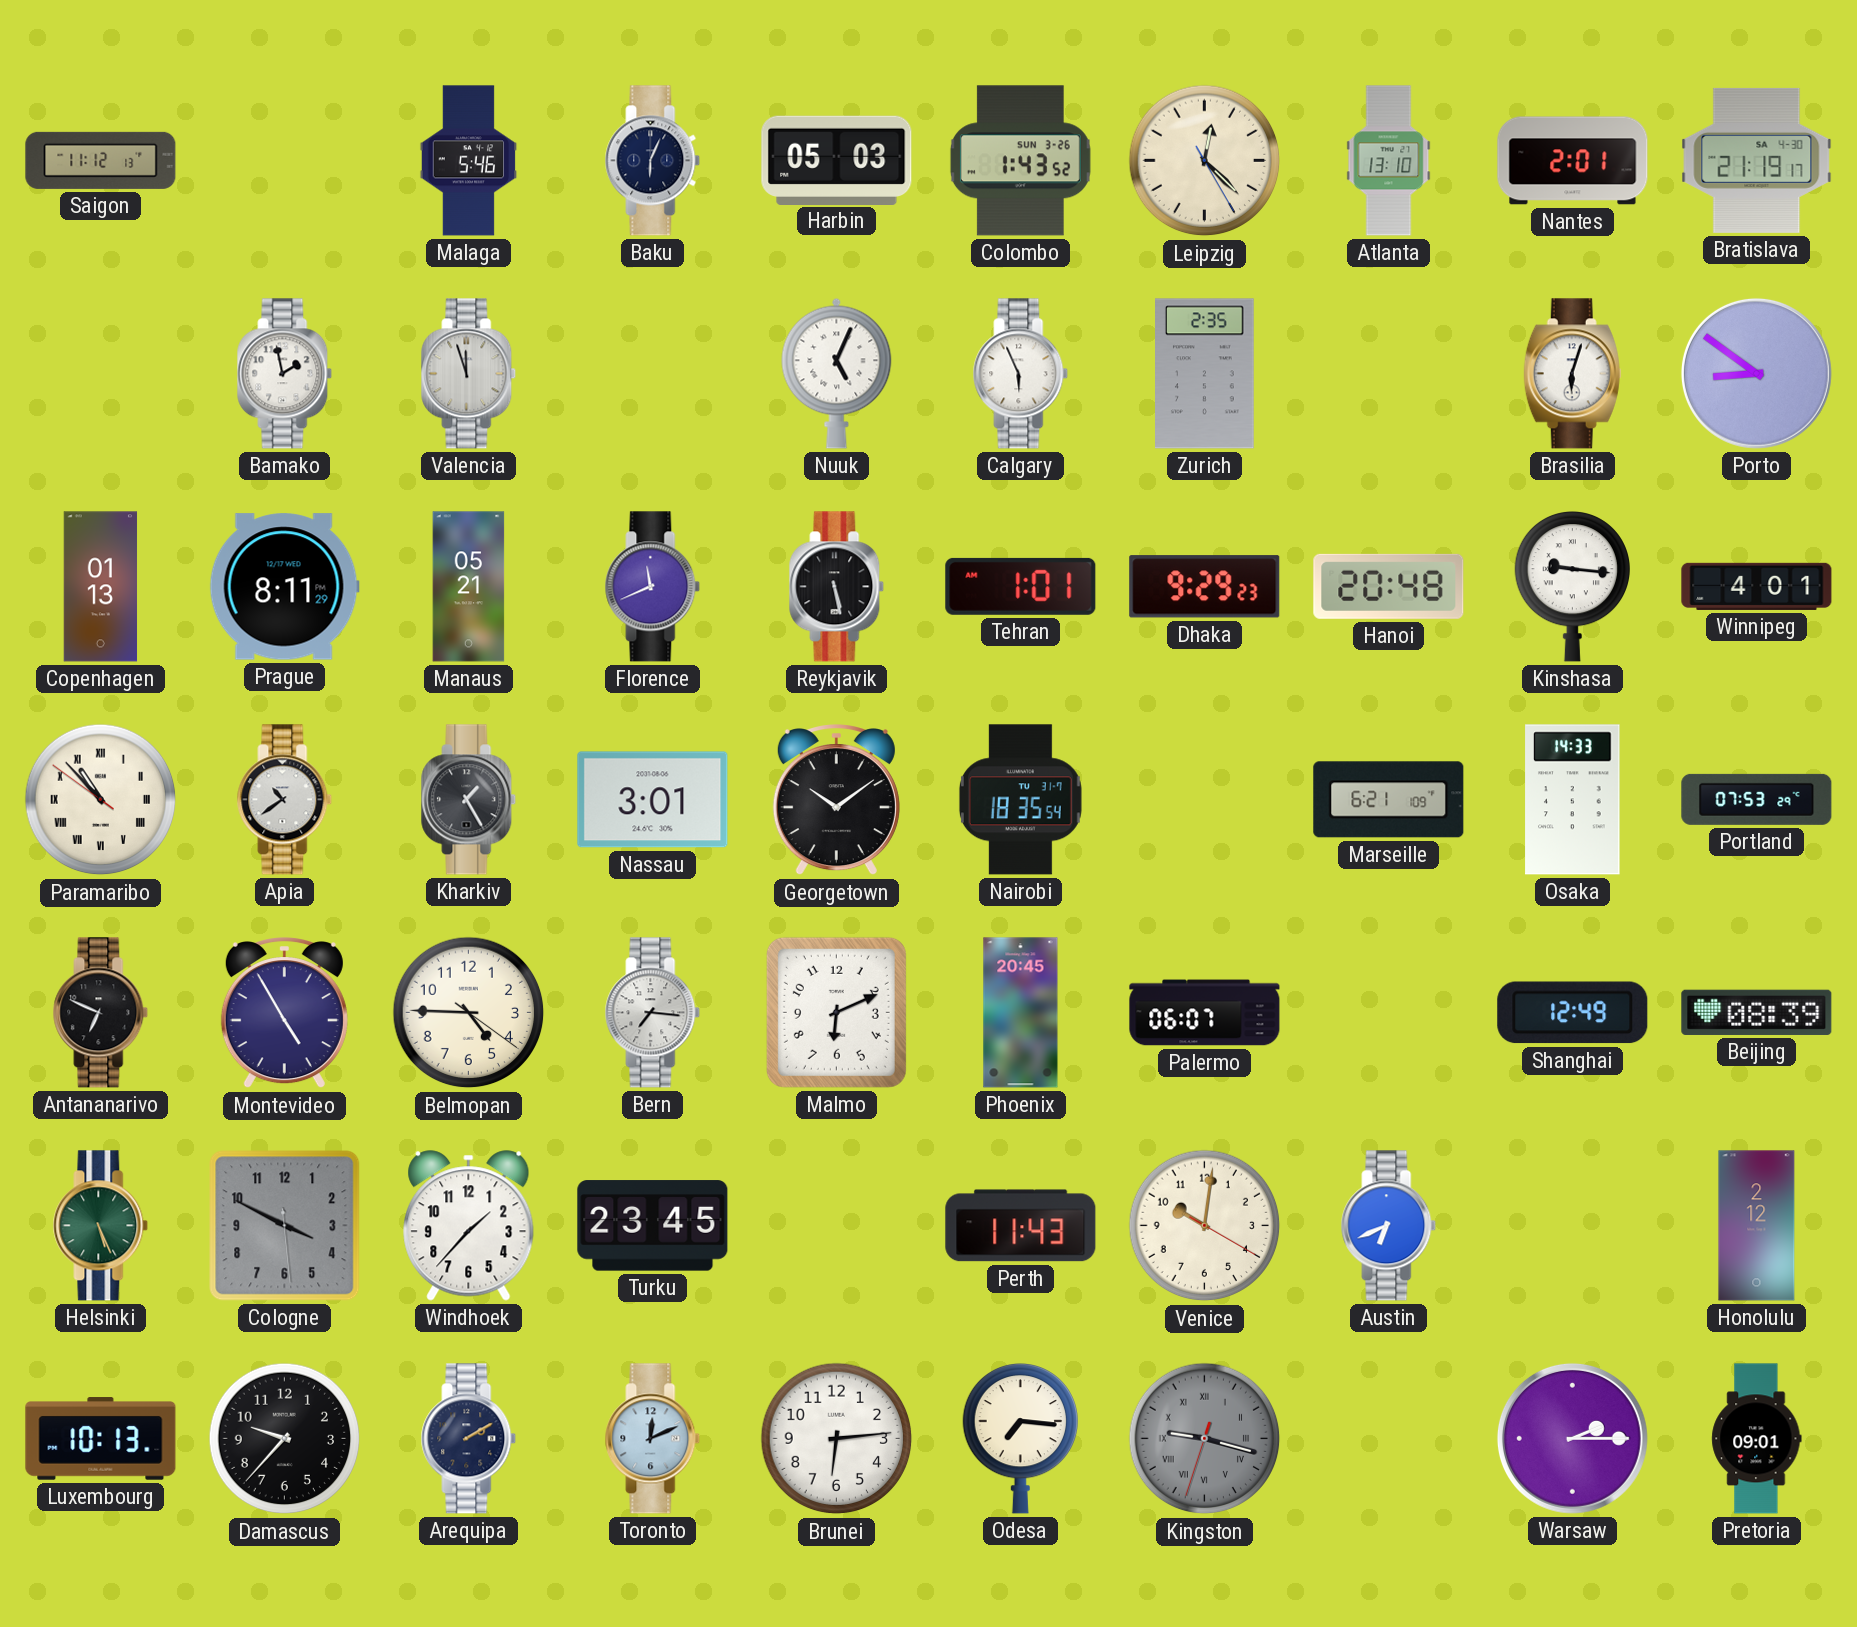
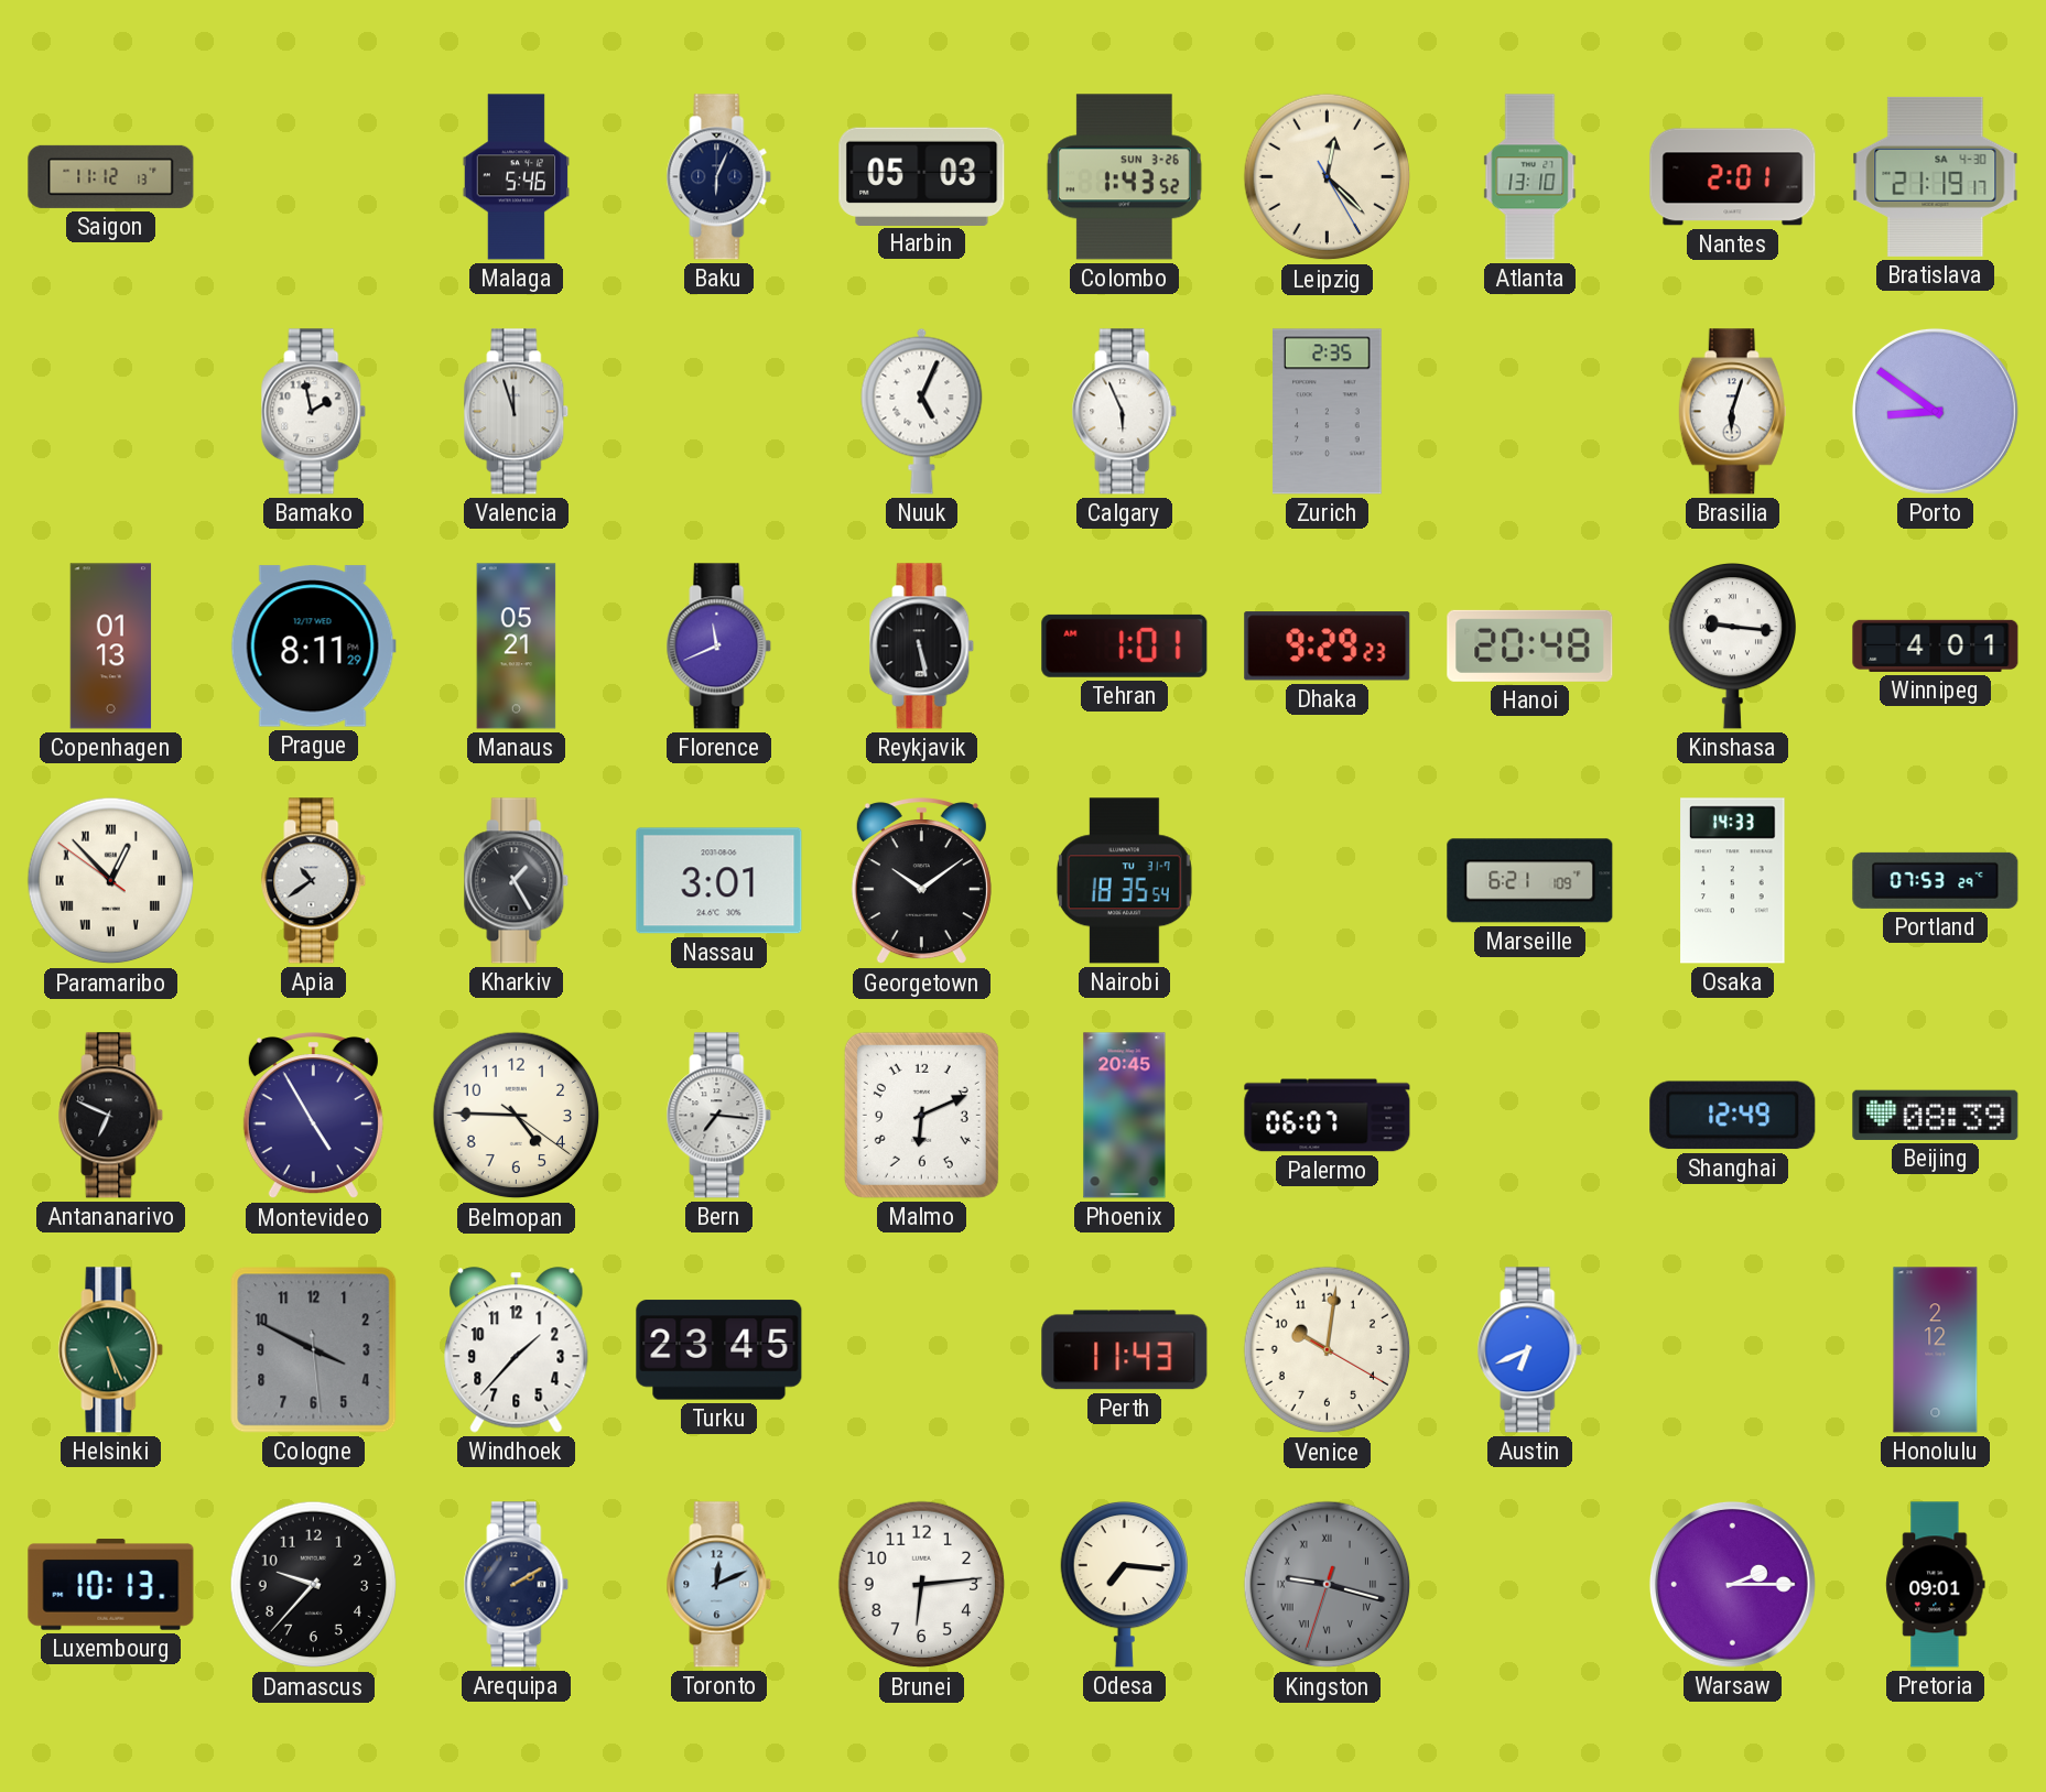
Paramaribo: 10:52 -> 12:52 (111, 881)
